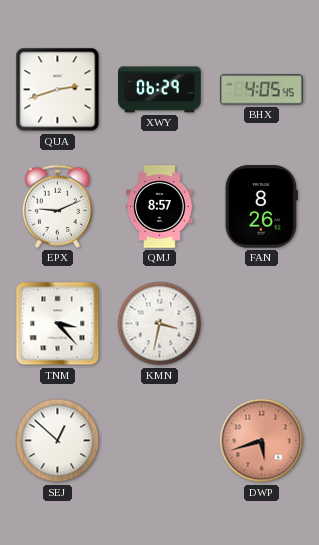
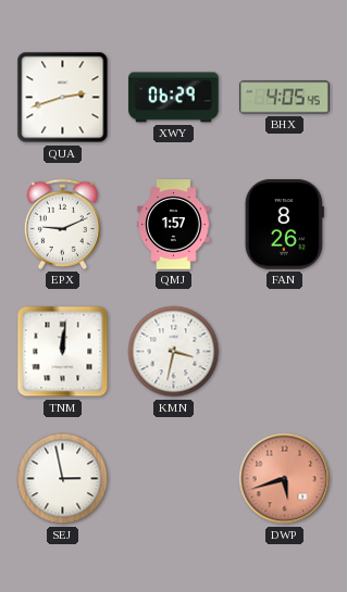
QMJ: 8:57 -> 1:57 (174, 225)
TNM: 3:23 -> 12:01 (63, 352)
SEJ: 12:52 -> 2:58 (63, 479)
